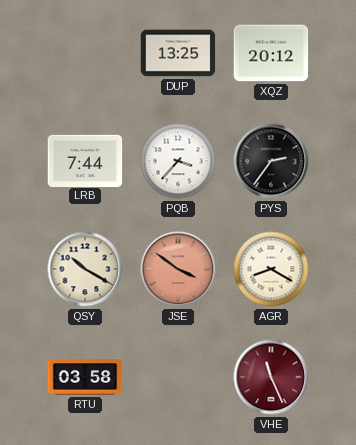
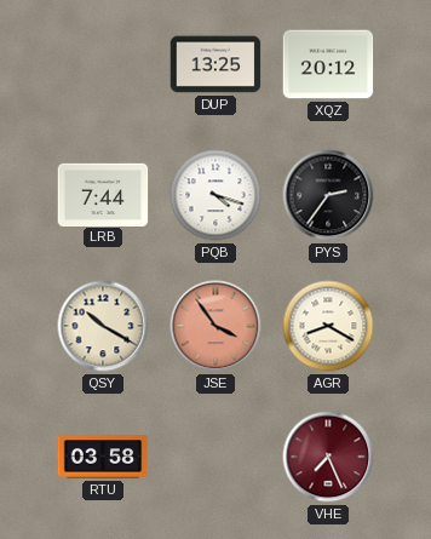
PQB: 3:37 -> 4:18 (215, 195)
JSE: 3:51 -> 3:54 (215, 326)
VHE: 11:26 -> 7:26 (328, 457)
